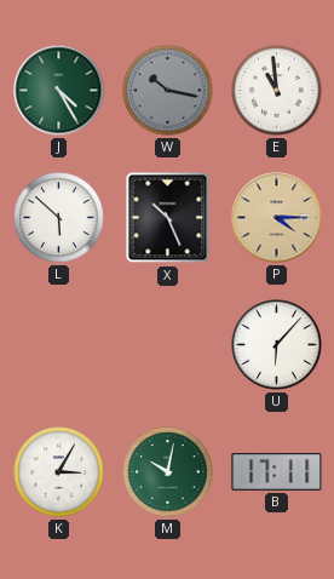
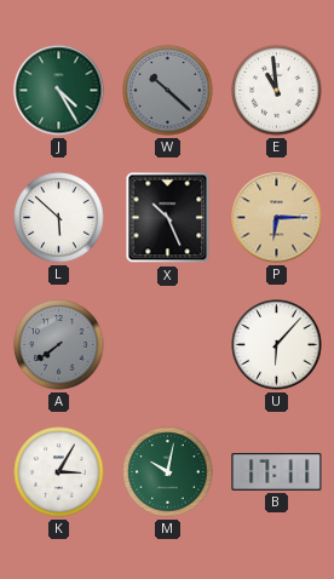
W: 10:17 -> 10:22 (168, 91)
P: 4:15 -> 6:15 (277, 218)
A: none -> 7:39 (59, 345)
